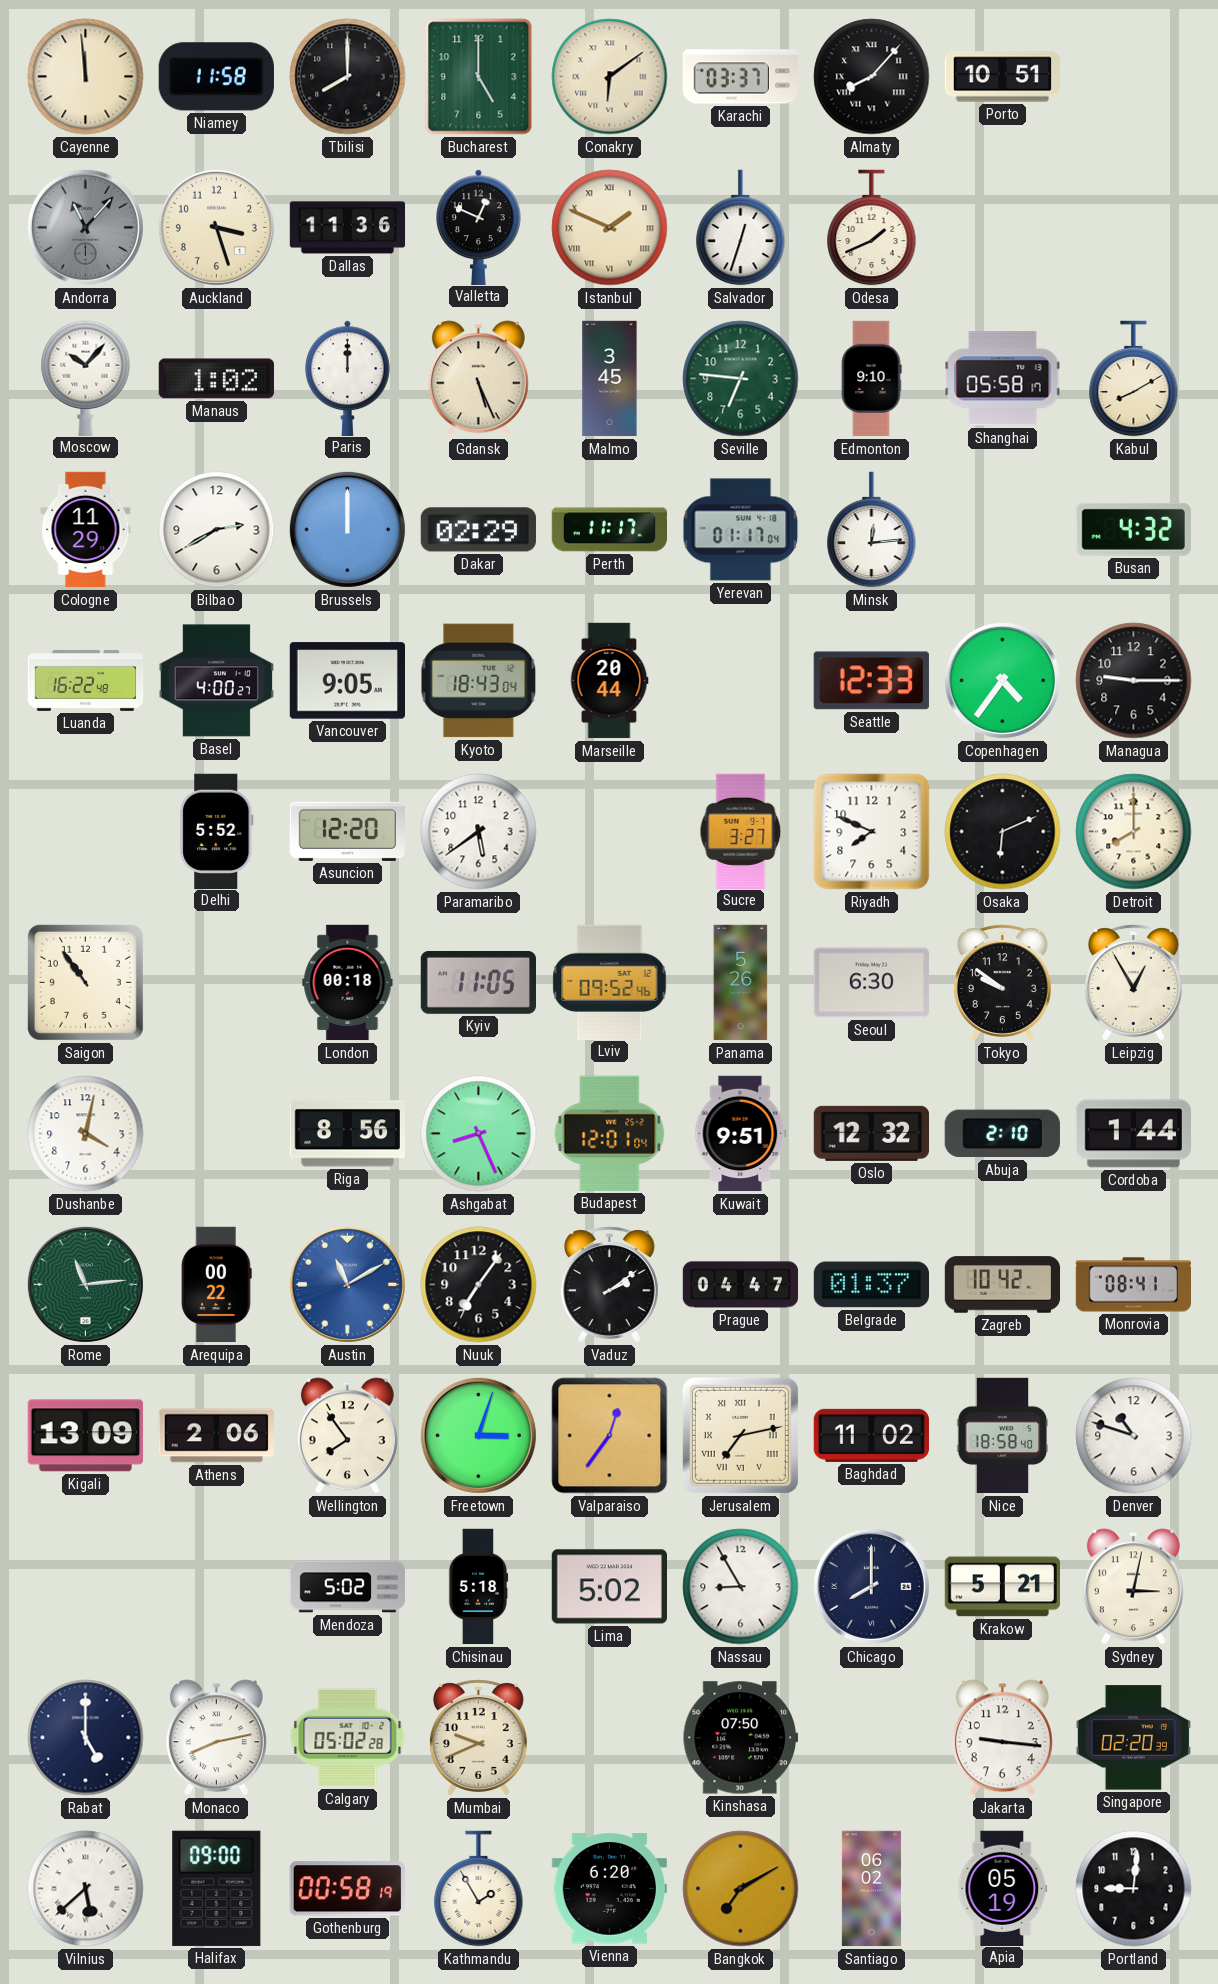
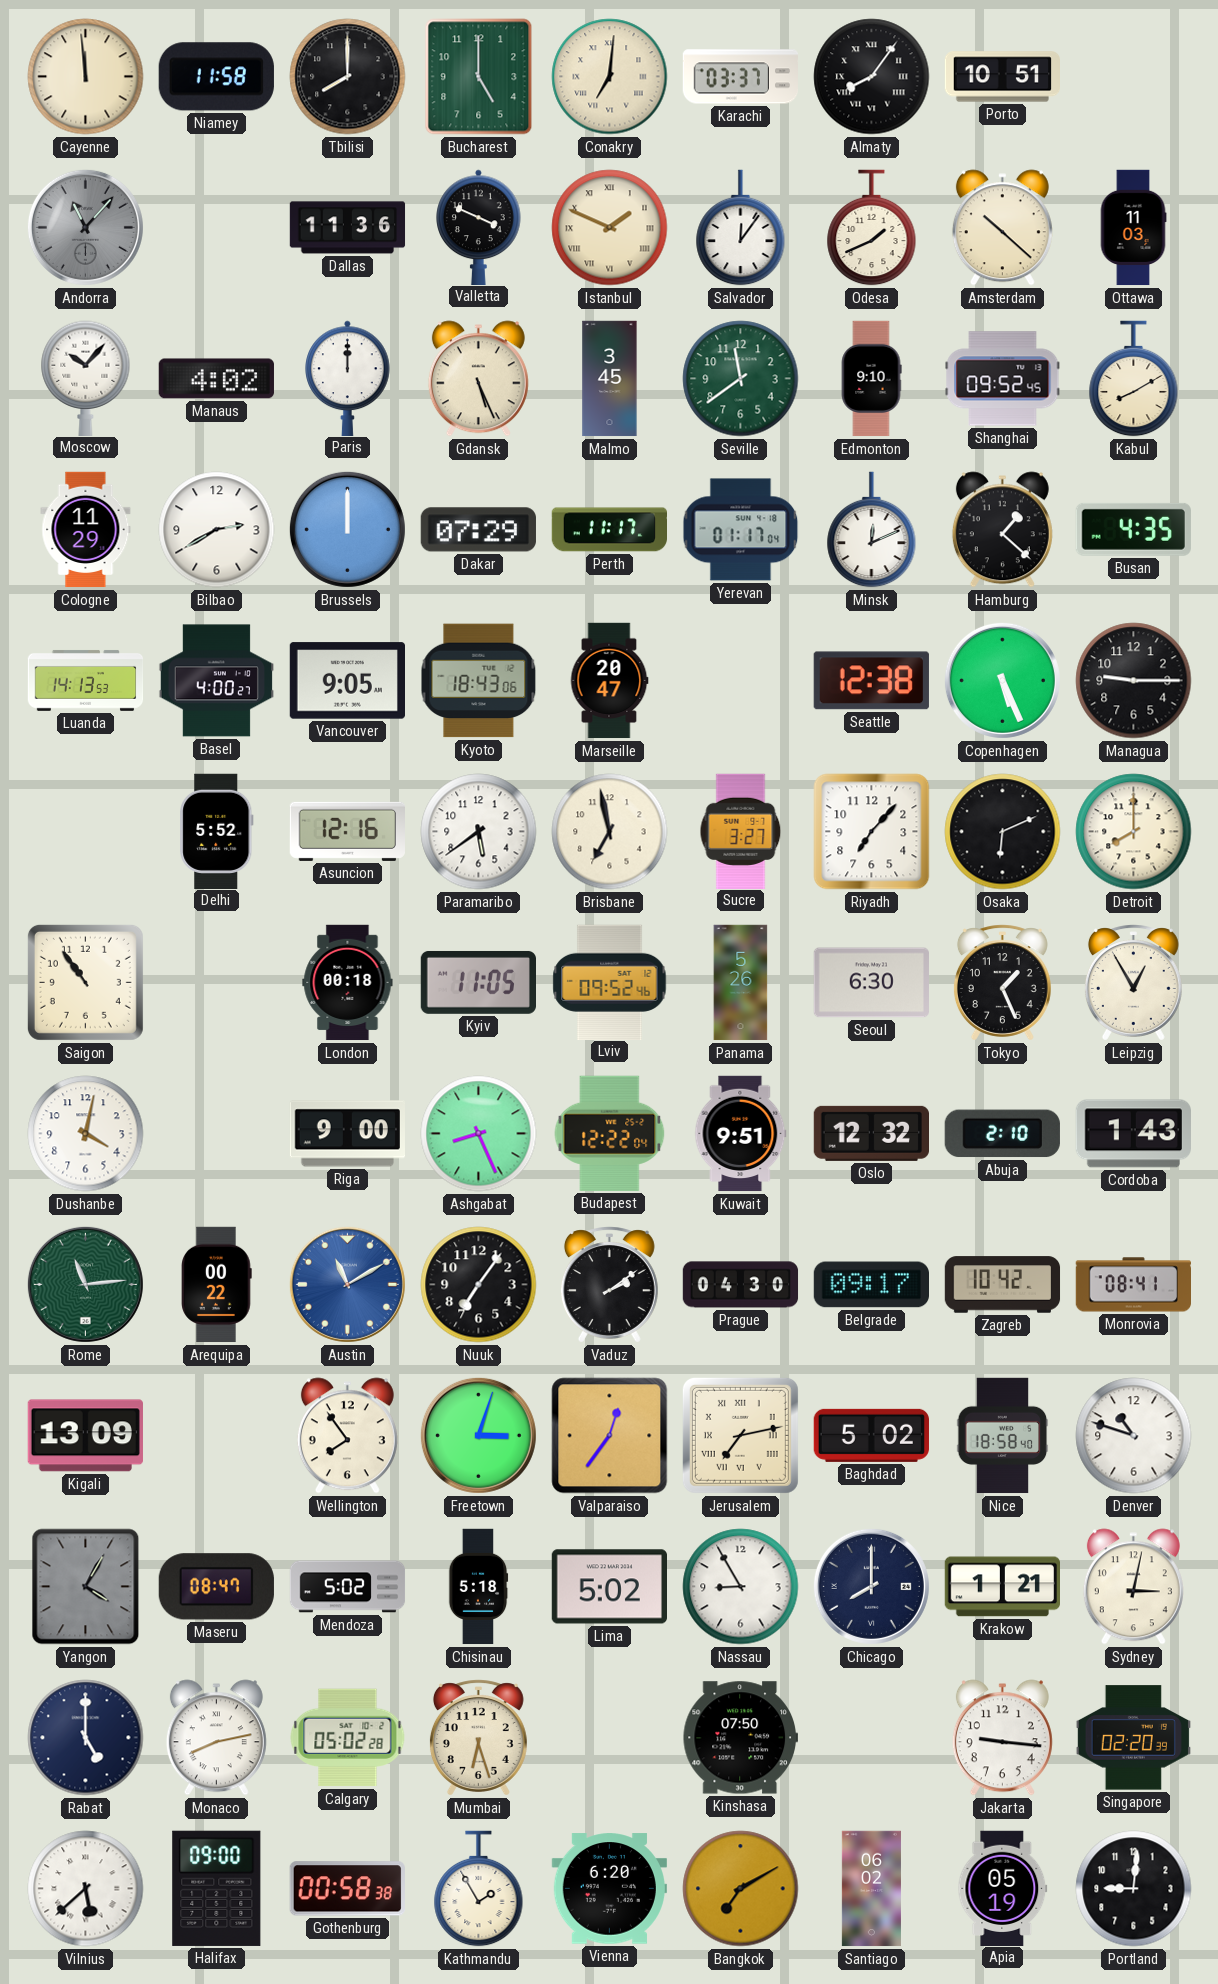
Conakry: 6:09 -> 7:01 (610, 77)
Almaty: 8:07 -> 8:06 (872, 77)
Auckland: 3:27 -> none (216, 227)
Valletta: 12:49 -> 3:49 (479, 227)
Salvador: 12:33 -> 12:06 (741, 228)
Amsterdam: none -> 10:22 (1002, 228)
Ottawa: none -> 11:03 (1133, 228)
Manaus: 1:02 -> 4:02 (216, 379)
Seville: 6:46 -> 11:39 (741, 379)
Shanghai: 05:58 -> 09:52 (1003, 379)
Dakar: 02:29 -> 07:29 (478, 530)
Minsk: 12:14 -> 12:11 (872, 530)
Hamburg: none -> 1:22 (1002, 530)
Busan: 4:32 -> 4:35 (1133, 529)
Luanda: 16:22 -> 14:13 (86, 680)
Kyoto: 18:43:04 -> 18:43:06 (479, 681)
Marseille: 20:44 -> 20:47 (609, 681)
Seattle: 12:33 -> 12:38 (871, 681)
Copenhagen: 4:36 -> 5:26 (1002, 680)
Asuncion: 12:20 -> 12:16 (347, 831)
Brisbane: none -> 6:58 (610, 832)
Riyadh: 7:49 -> 7:07 (872, 832)
Tokyo: 9:51 -> 1:26 (1002, 983)
Riga: 8:56 -> 9:00 (347, 1134)
Budapest: 12:01 -> 12:22 (610, 1133)
Cordoba: 1:44 -> 1:43 (1133, 1134)
Prague: 04:47 -> 04:30 (741, 1285)
Belgrade: 01:37 -> 09:17 (871, 1285)
Athens: 2:06 -> none (216, 1436)
Baghdad: 11:02 -> 5:02 (871, 1435)
Yangon: none -> 4:05 (86, 1587)
Maseru: none -> 08:47 (216, 1587)
Krakow: 5:21 -> 1:21 (1002, 1587)
Mumbai: 9:41 -> 6:27 (478, 1738)
Gothenburg: 00:58:19 -> 00:58:38 (347, 1889)
